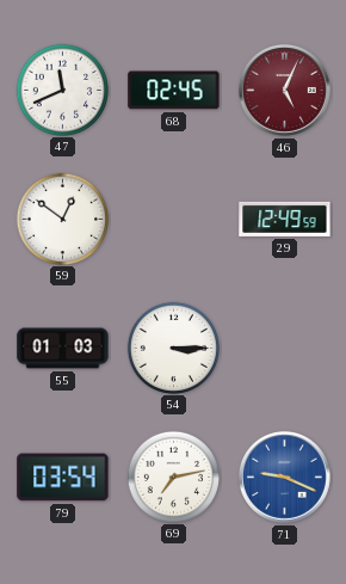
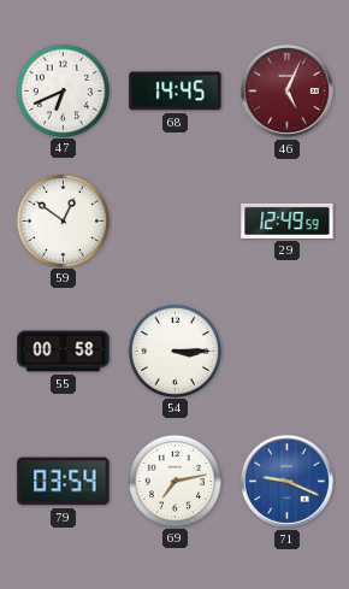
47: 11:41 -> 6:41 (63, 90)
68: 02:45 -> 14:45 (176, 92)
55: 01:03 -> 00:58 (64, 352)
